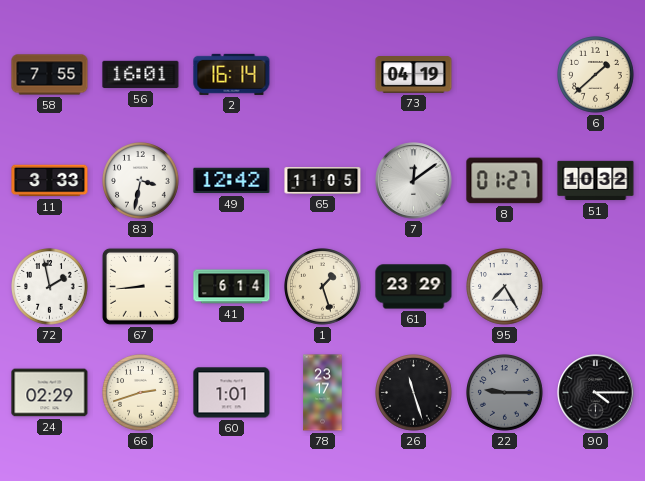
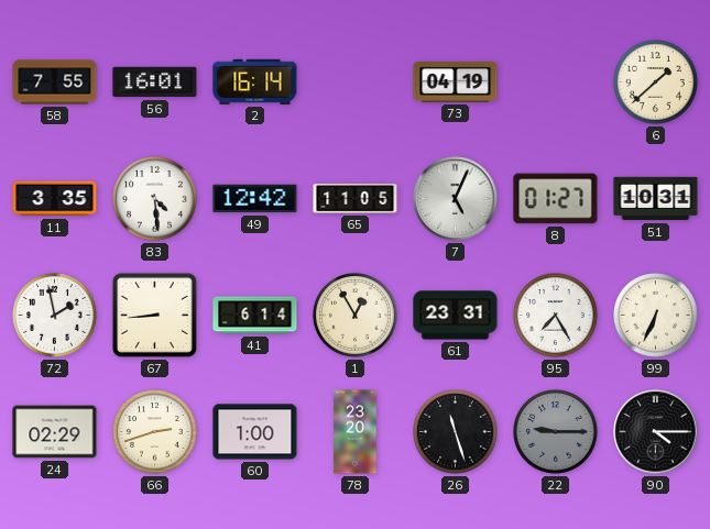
11: 3:33 -> 3:35 (55, 199)
83: 3:32 -> 4:29 (155, 199)
7: 12:09 -> 5:04 (456, 199)
51: 10:32 -> 10:31 (656, 199)
1: 1:27 -> 12:55 (356, 316)
61: 23:29 -> 23:31 (456, 316)
99: none -> 6:34 (656, 316)
60: 1:01 -> 1:00 (255, 432)
78: 23:17 -> 23:20 (356, 432)
